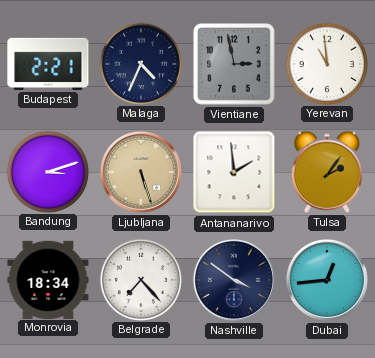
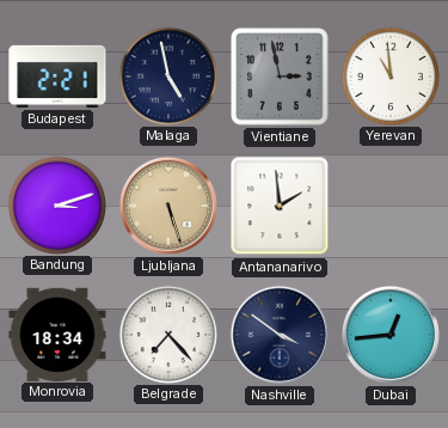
Malaga: 4:34 -> 4:58 (167, 75)
Tulsa: 2:06 -> none (327, 172)
